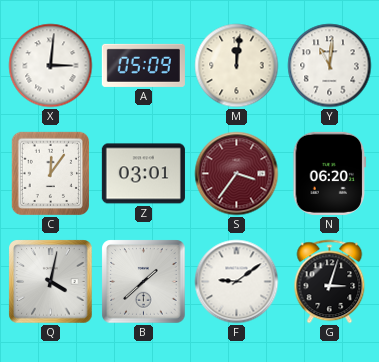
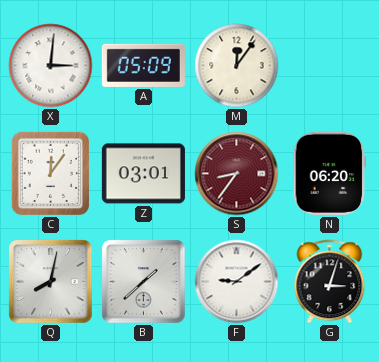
M: 12:01 -> 12:06 (237, 66)
Y: 11:01 -> none (330, 66)
S: 3:36 -> 8:36 (237, 174)
Q: 4:02 -> 8:02 (51, 282)
